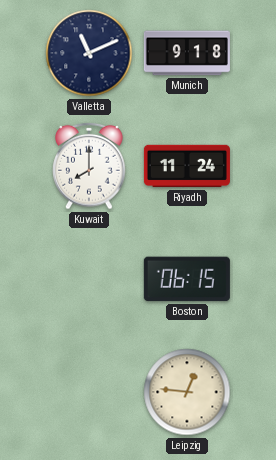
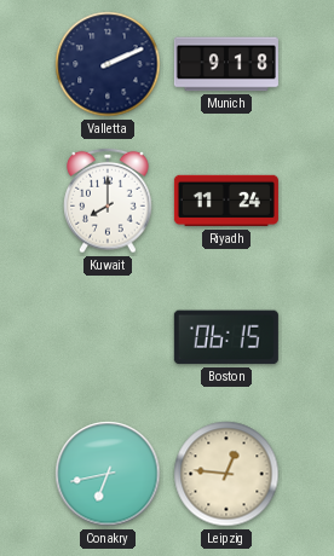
Valletta: 11:11 -> 2:11 (108, 64)
Conakry: none -> 6:43 (108, 474)
